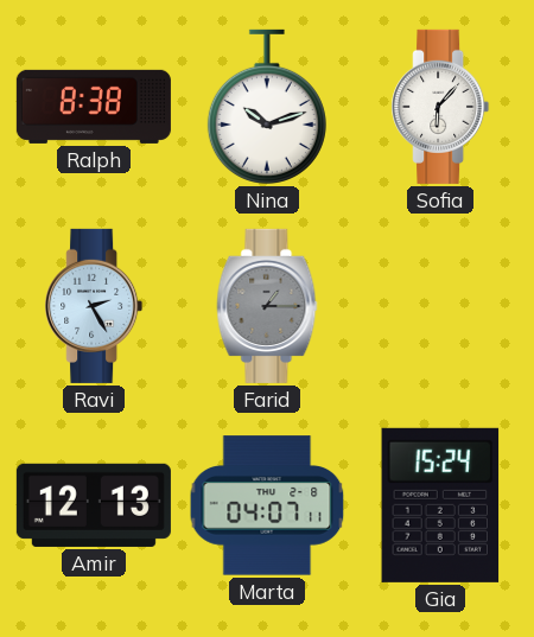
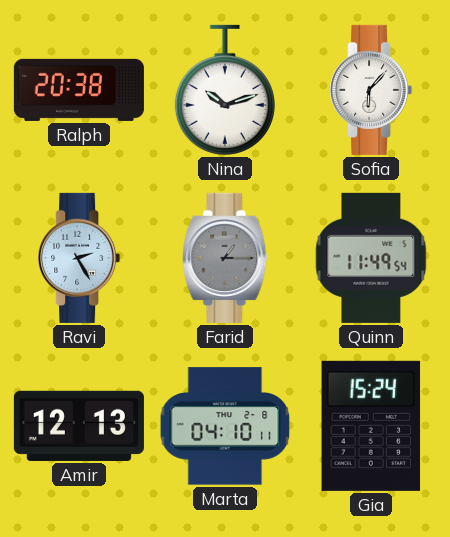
Ralph: 8:38 -> 20:38 (79, 90)
Quinn: none -> 11:49 (371, 258)
Marta: 04:07 -> 04:10 (225, 426)
